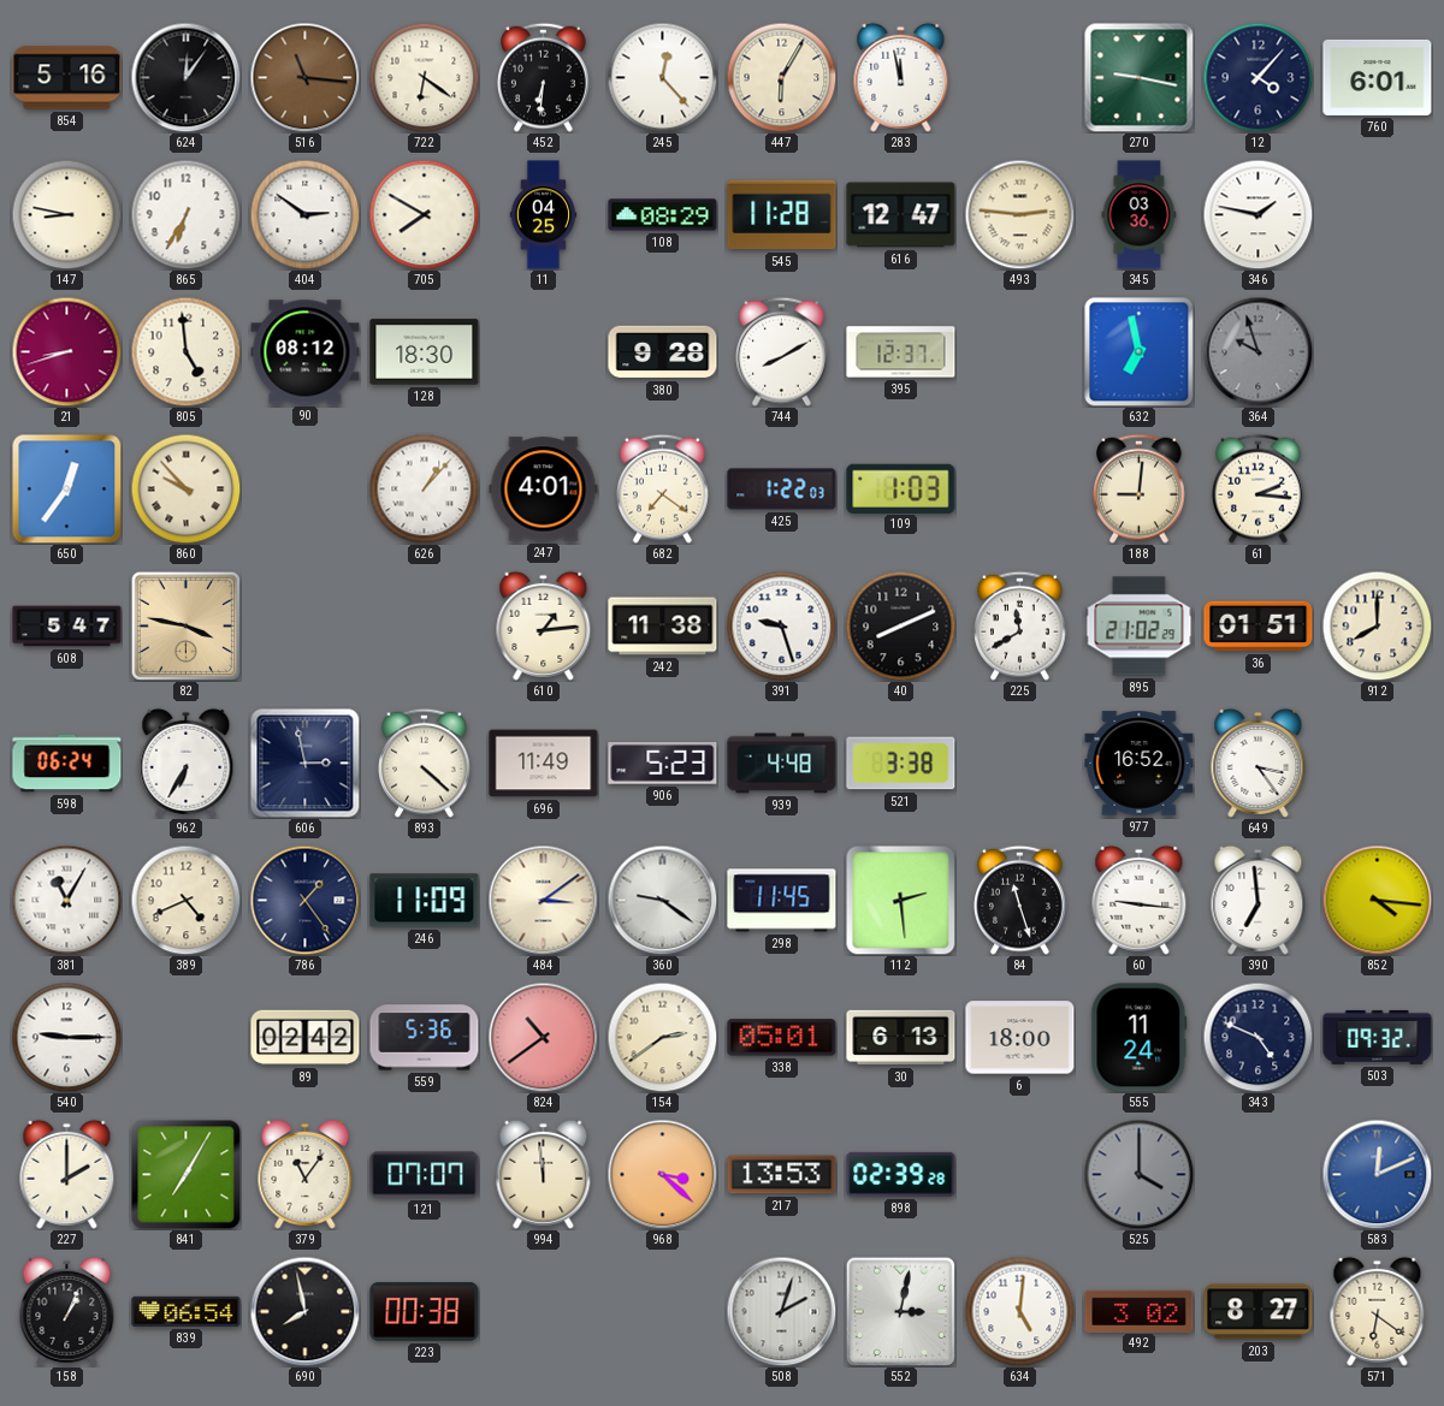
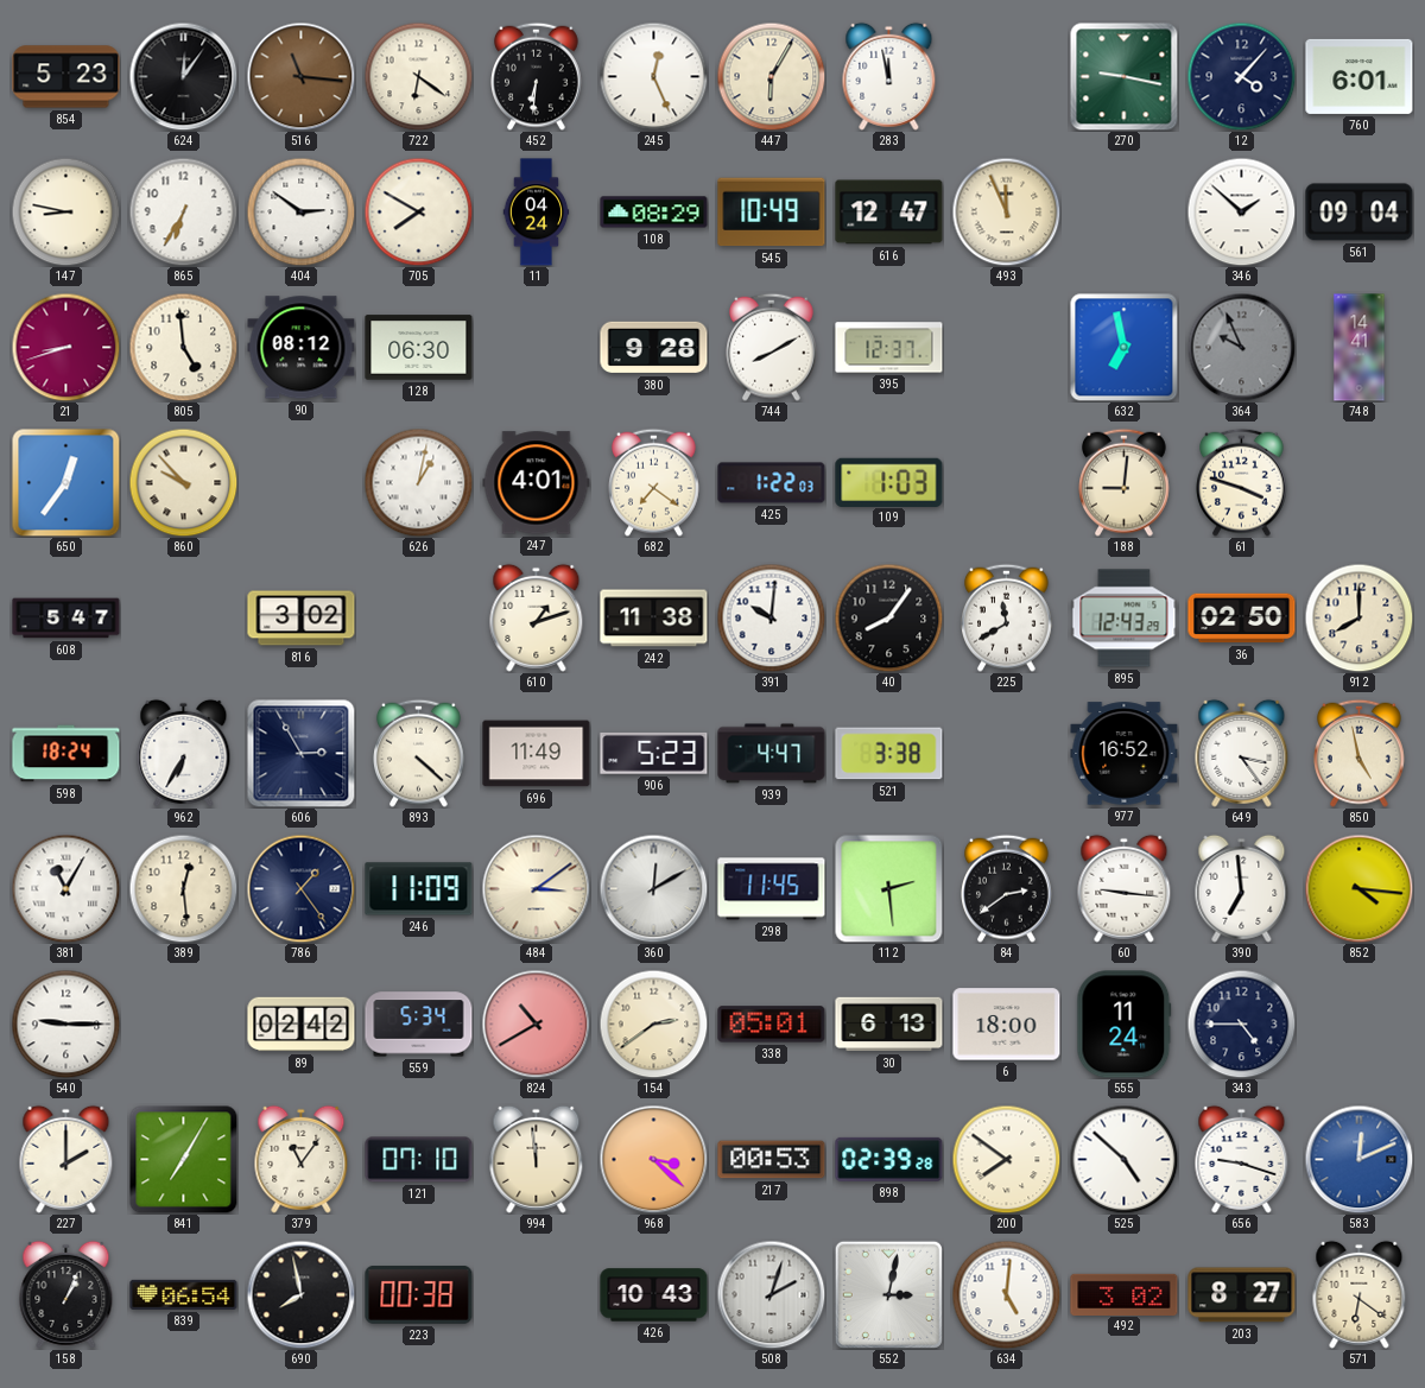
854: 5:16 -> 5:23 (66, 77)
245: 12:23 -> 12:26 (653, 76)
11: 04:25 -> 04:24 (537, 213)
545: 11:28 -> 10:49 (772, 213)
493: 2:46 -> 11:56 (1006, 211)
345: 03:36 -> none (1140, 215)
346: 1:47 -> 1:52 (1241, 211)
561: none -> 09:04 (1360, 213)
128: 18:30 -> 06:30 (419, 348)
364: 9:57 -> 9:56 (1241, 347)
748: none -> 14:41 (1360, 348)
626: 1:07 -> 1:02 (418, 482)
61: 2:16 -> 3:48 (1242, 482)
82: 3:47 -> none (185, 625)
816: none -> 3:02 (302, 619)
610: 1:14 -> 1:12 (537, 617)
391: 9:27 -> 10:01 (771, 617)
40: 8:11 -> 8:06 (888, 617)
895: 21:02 -> 12:43 (1125, 619)
36: 01:51 -> 02:50 (1242, 619)
598: 06:24 -> 18:24 (66, 754)
606: 2:58 -> 2:55 (300, 753)
939: 4:48 -> 4:47 (772, 754)
850: none -> 4:58 (1360, 753)
389: 4:41 -> 12:29 (183, 888)
360: 9:21 -> 12:10 (653, 888)
84: 11:27 -> 2:39 (1007, 888)
559: 5:36 -> 5:34 (419, 1025)
824: 10:39 -> 10:40 (536, 1023)
343: 4:49 -> 4:45 (1241, 1023)
503: 09:32 -> none (1378, 1037)
121: 07:07 -> 07:10 (419, 1160)
217: 13:53 -> 00:53 (772, 1160)
200: none -> 7:51 (1006, 1159)
525: 4:00 -> 4:52 (1123, 1159)
525 dial: grey -> white (1123, 1159)
656: none -> 9:18 (1242, 1159)
426: none -> 10:43 (654, 1295)
